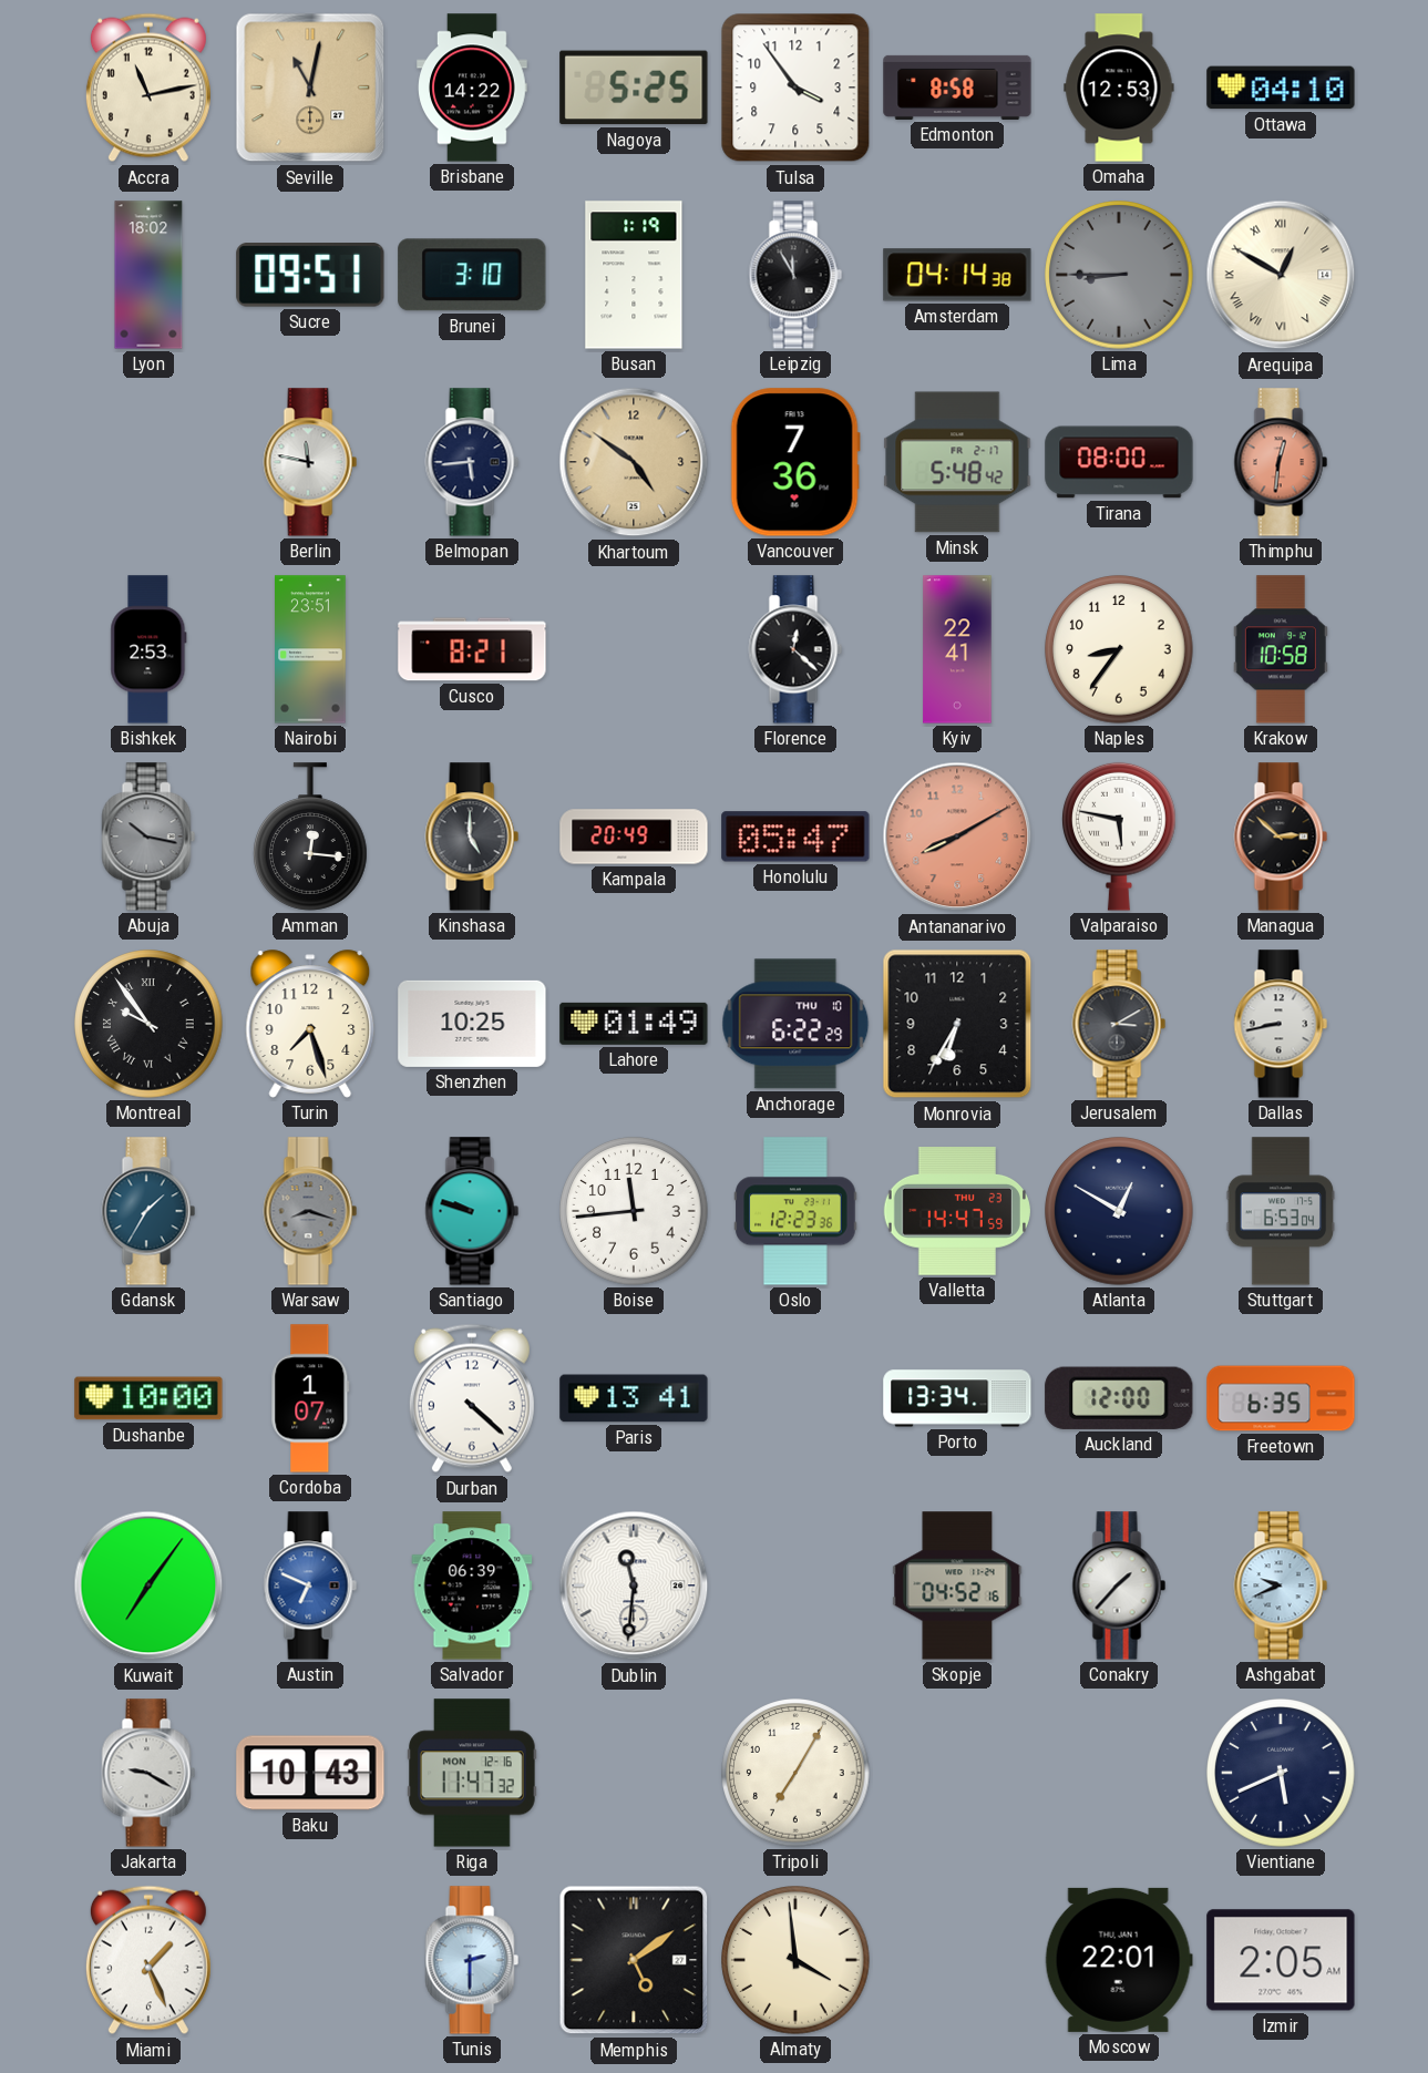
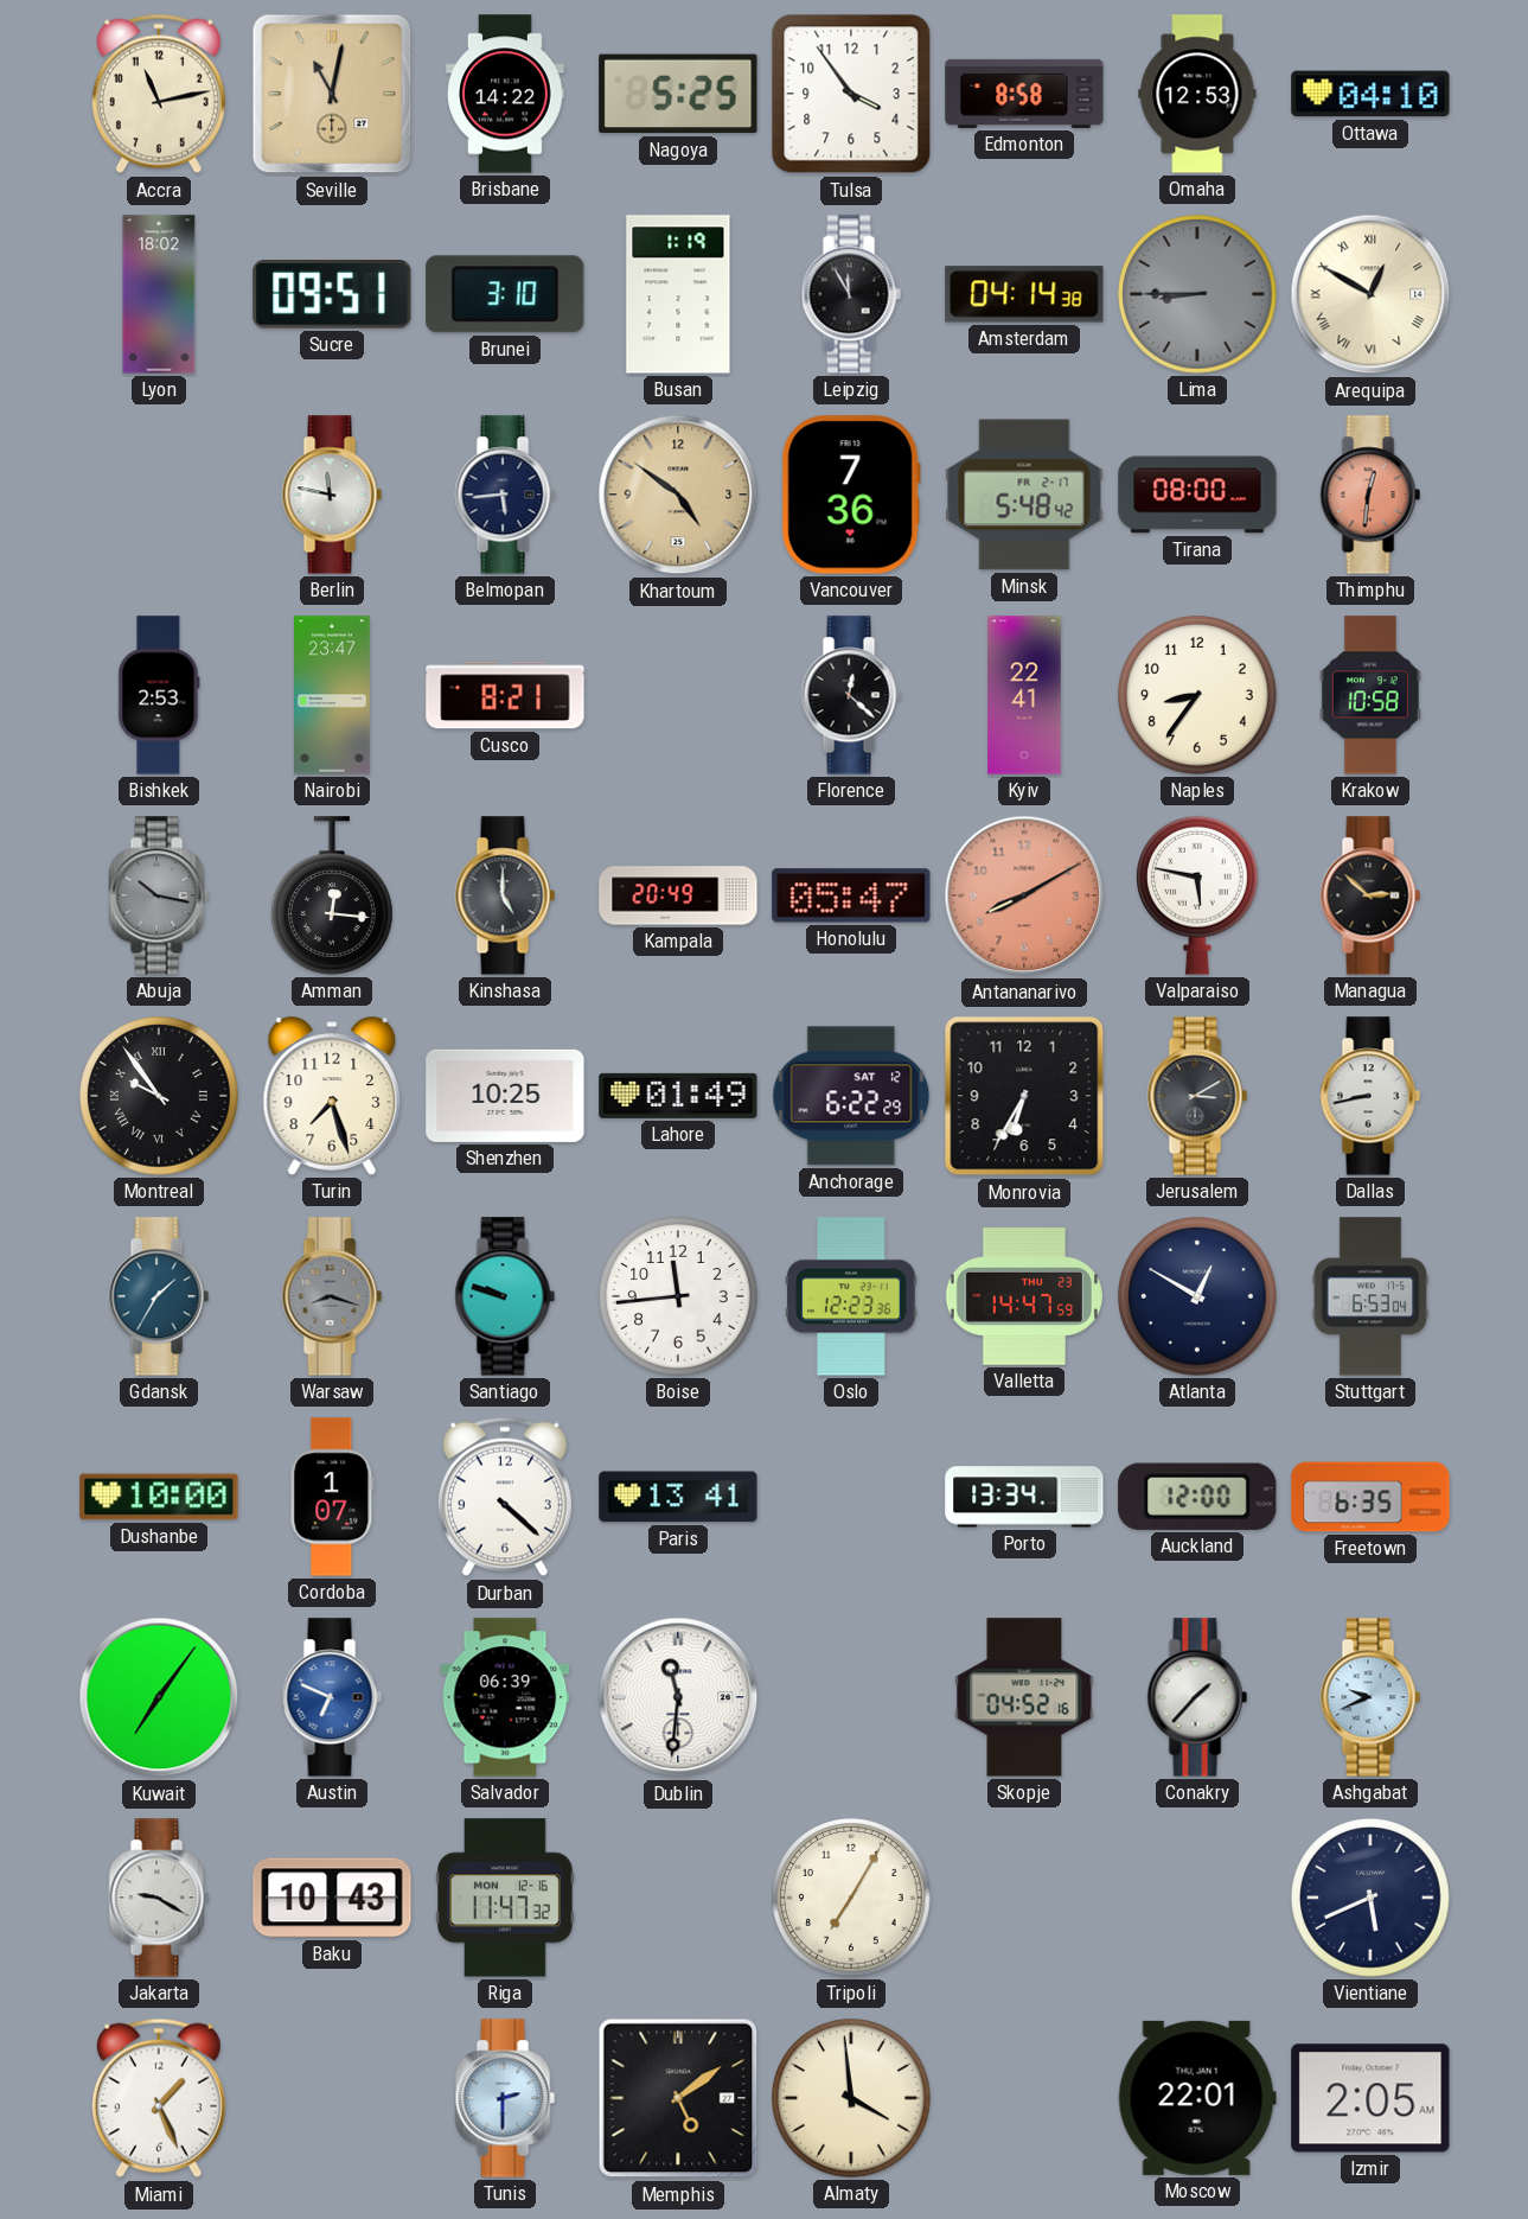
Nairobi: 23:51 -> 23:47 (333, 695)
Anchorage date: THU 10 -> SAT 12 (851, 1096)
